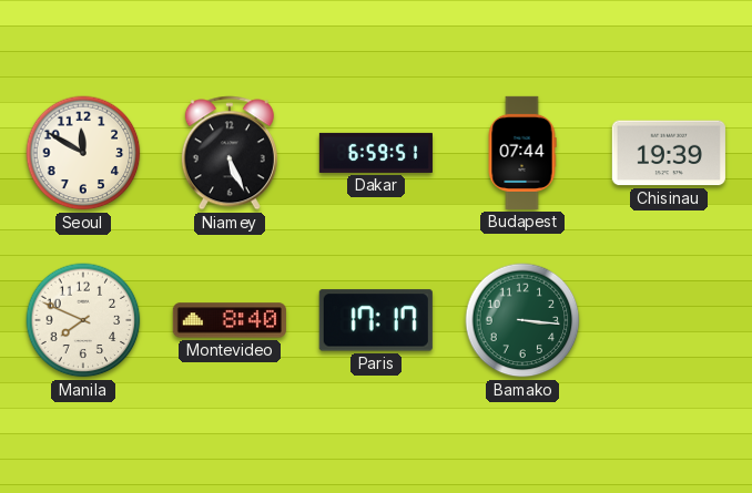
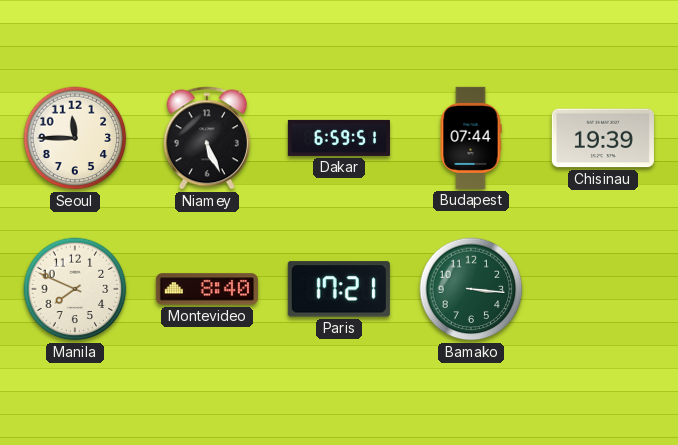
Seoul: 11:50 -> 11:45 (75, 138)
Paris: 17:17 -> 17:21 (339, 289)
